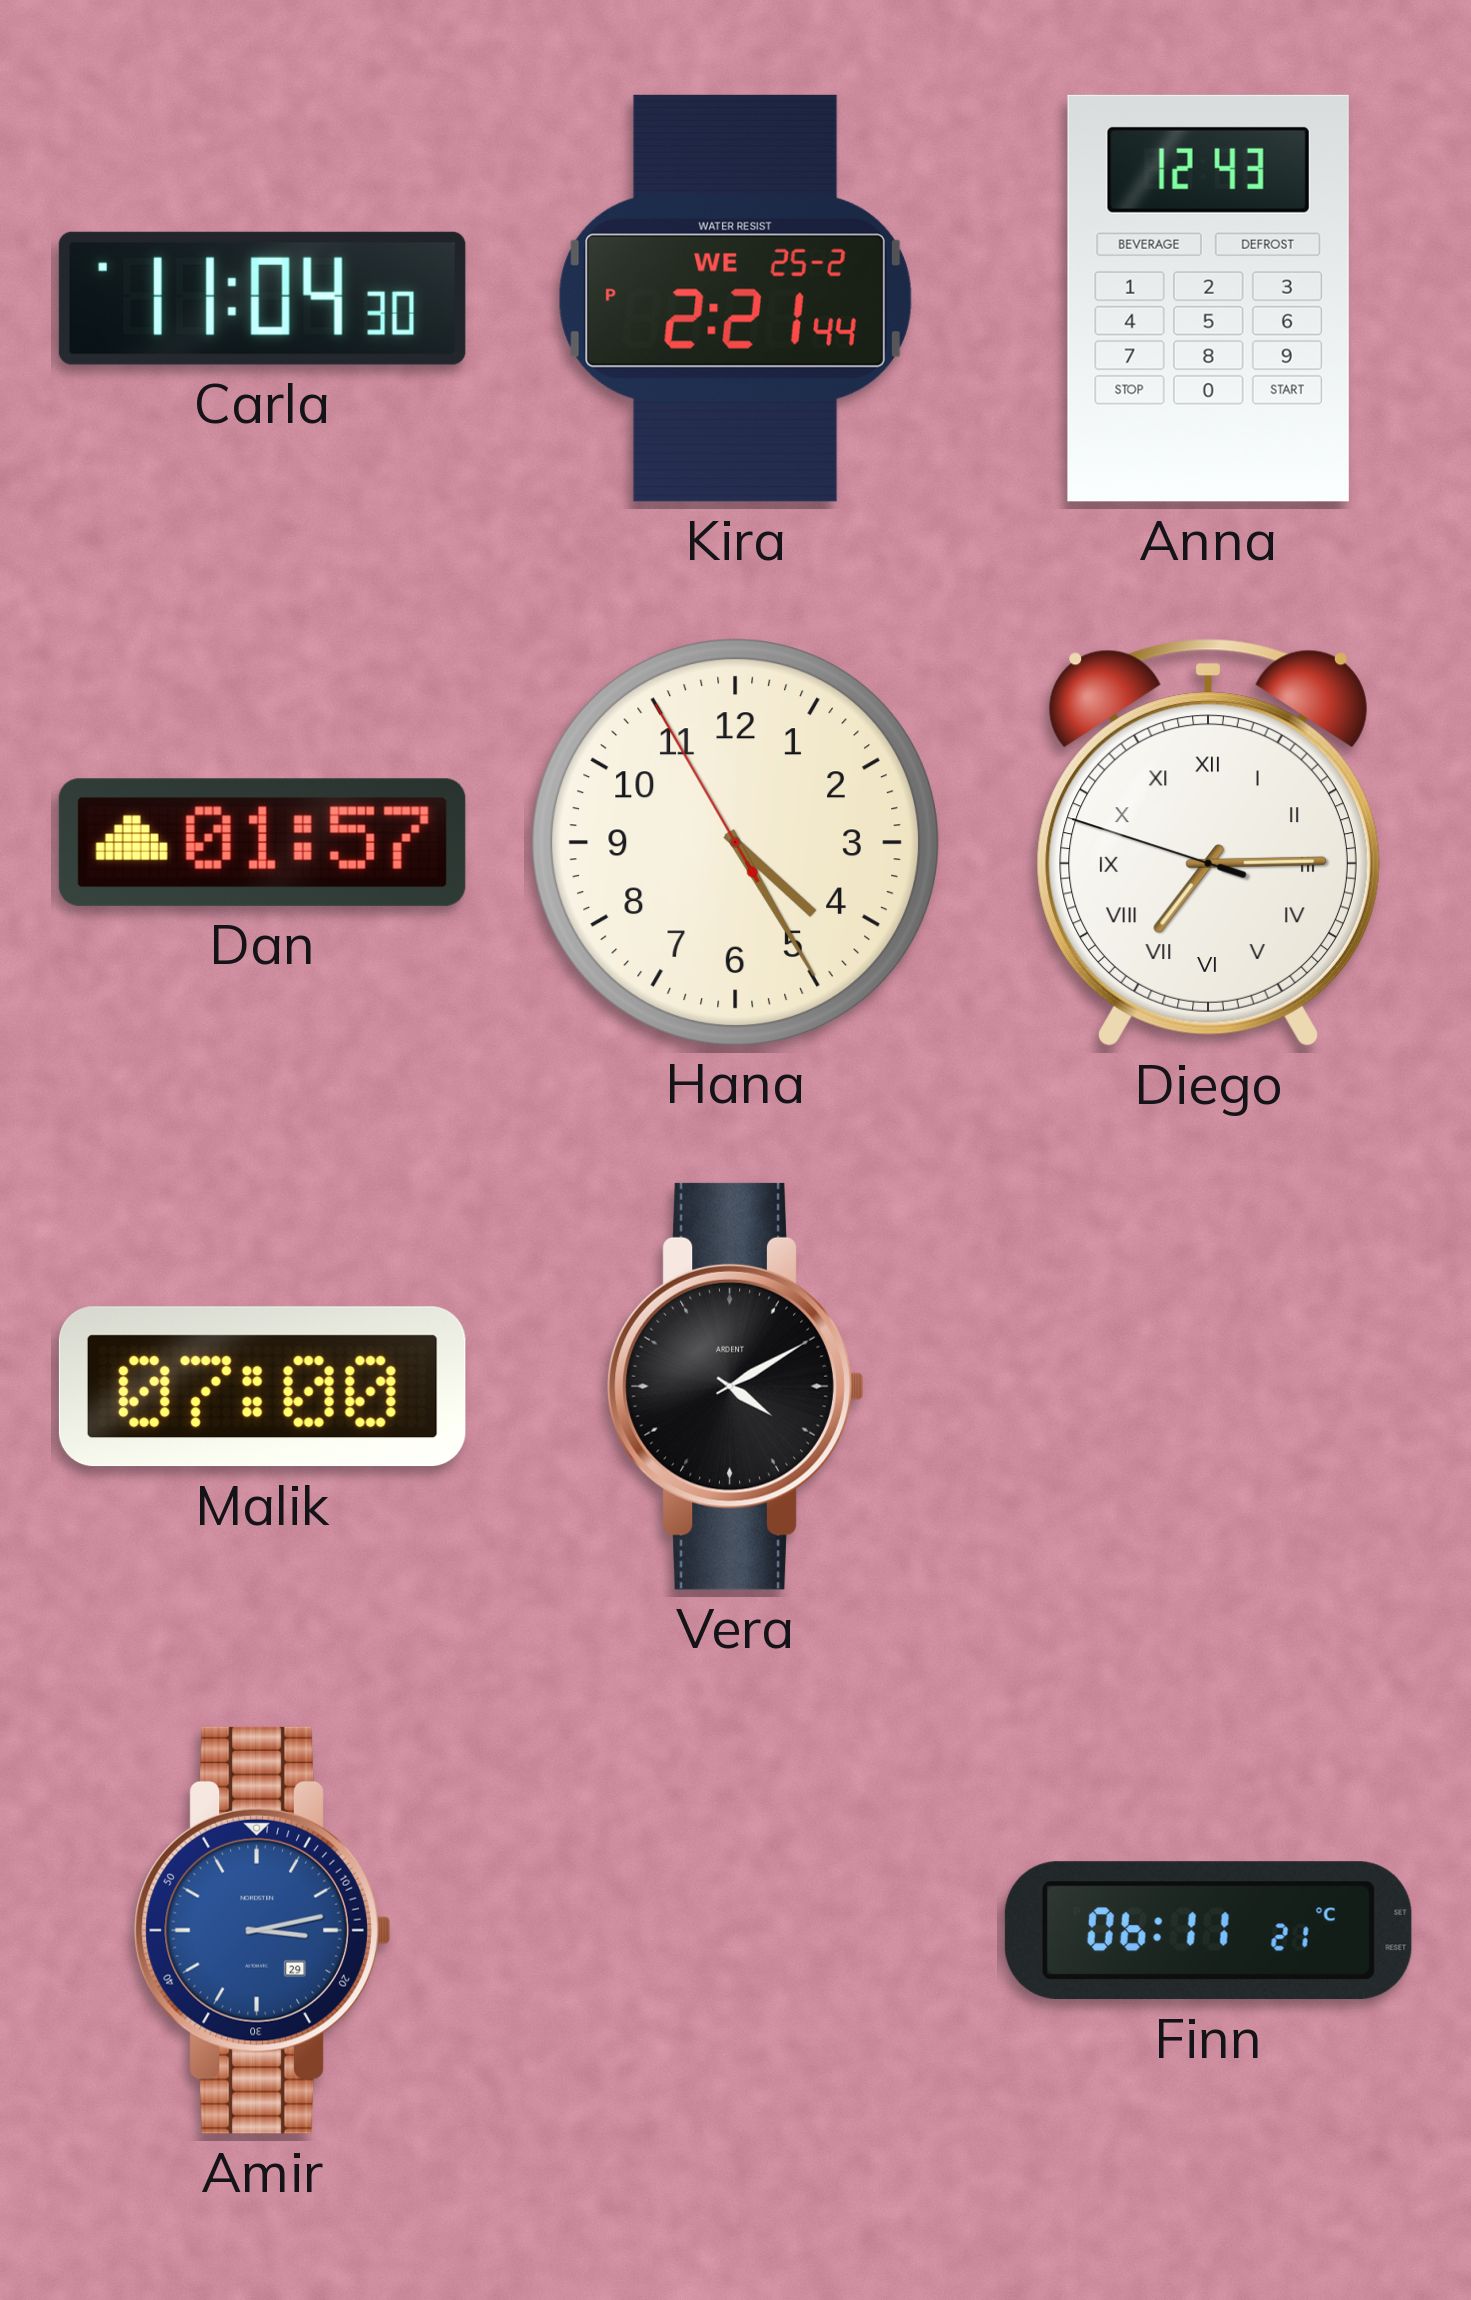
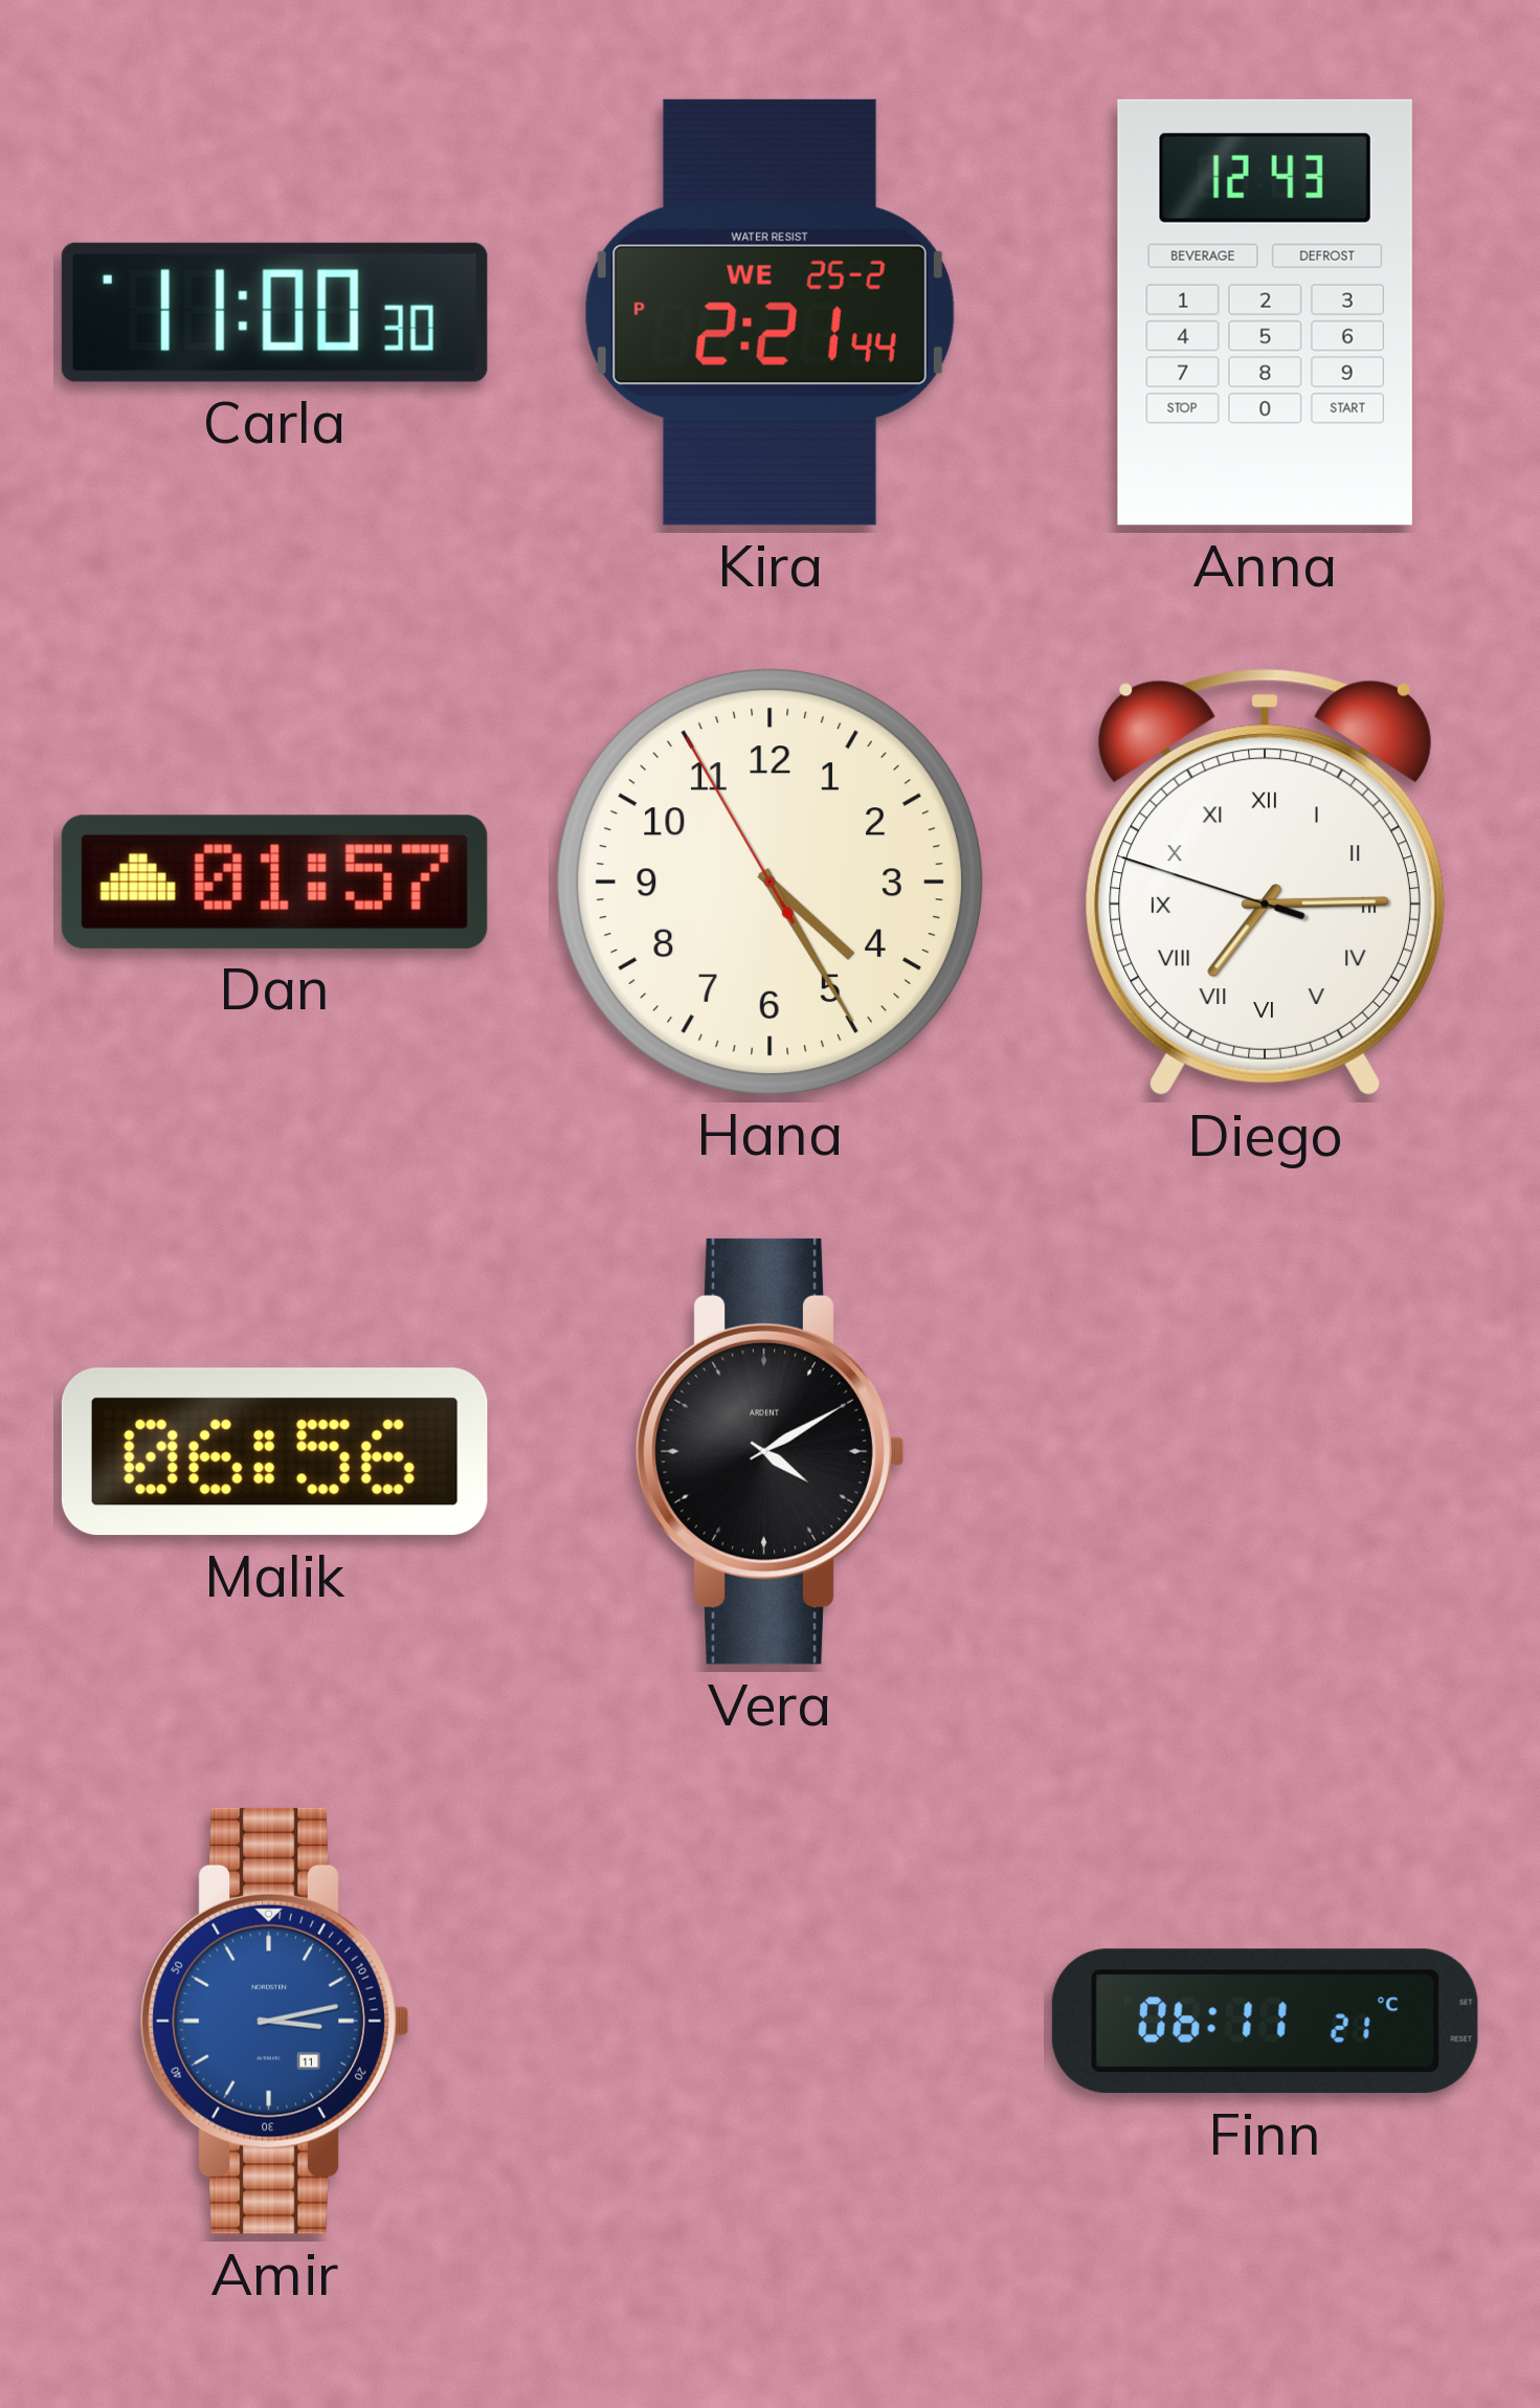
Carla: 11:04 -> 11:00 (274, 312)
Malik: 07:00 -> 06:56 (274, 1452)
Amir date: 29 -> 11 (275, 2021)
